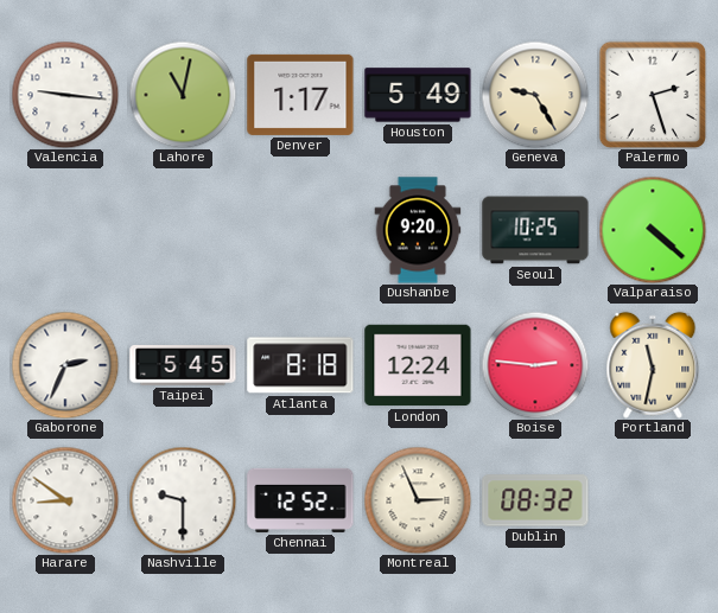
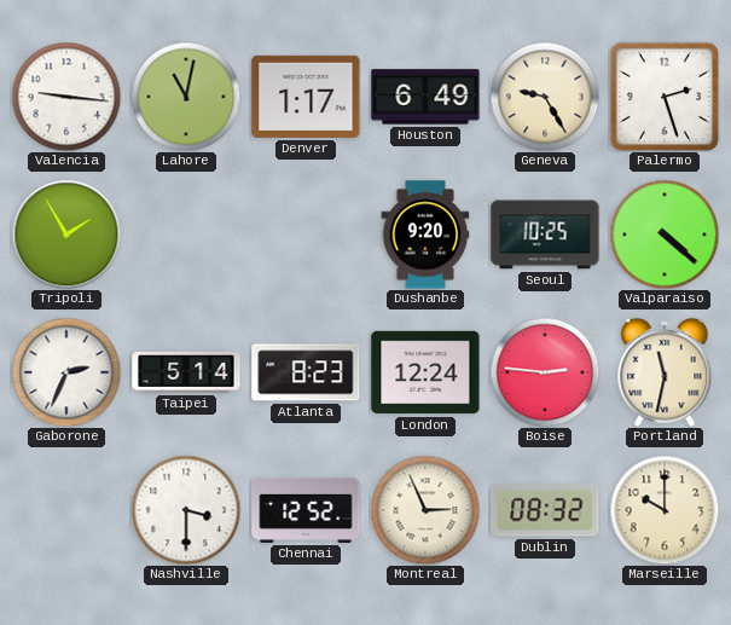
Houston: 5:49 -> 6:49 (425, 97)
Tripoli: none -> 1:55 (66, 235)
Taipei: 5:45 -> 5:14 (186, 374)
Atlanta: 8:18 -> 8:23 (306, 372)
Harare: 8:51 -> none (65, 500)
Nashville: 9:30 -> 3:30 (186, 510)
Marseille: none -> 10:00 (665, 510)
